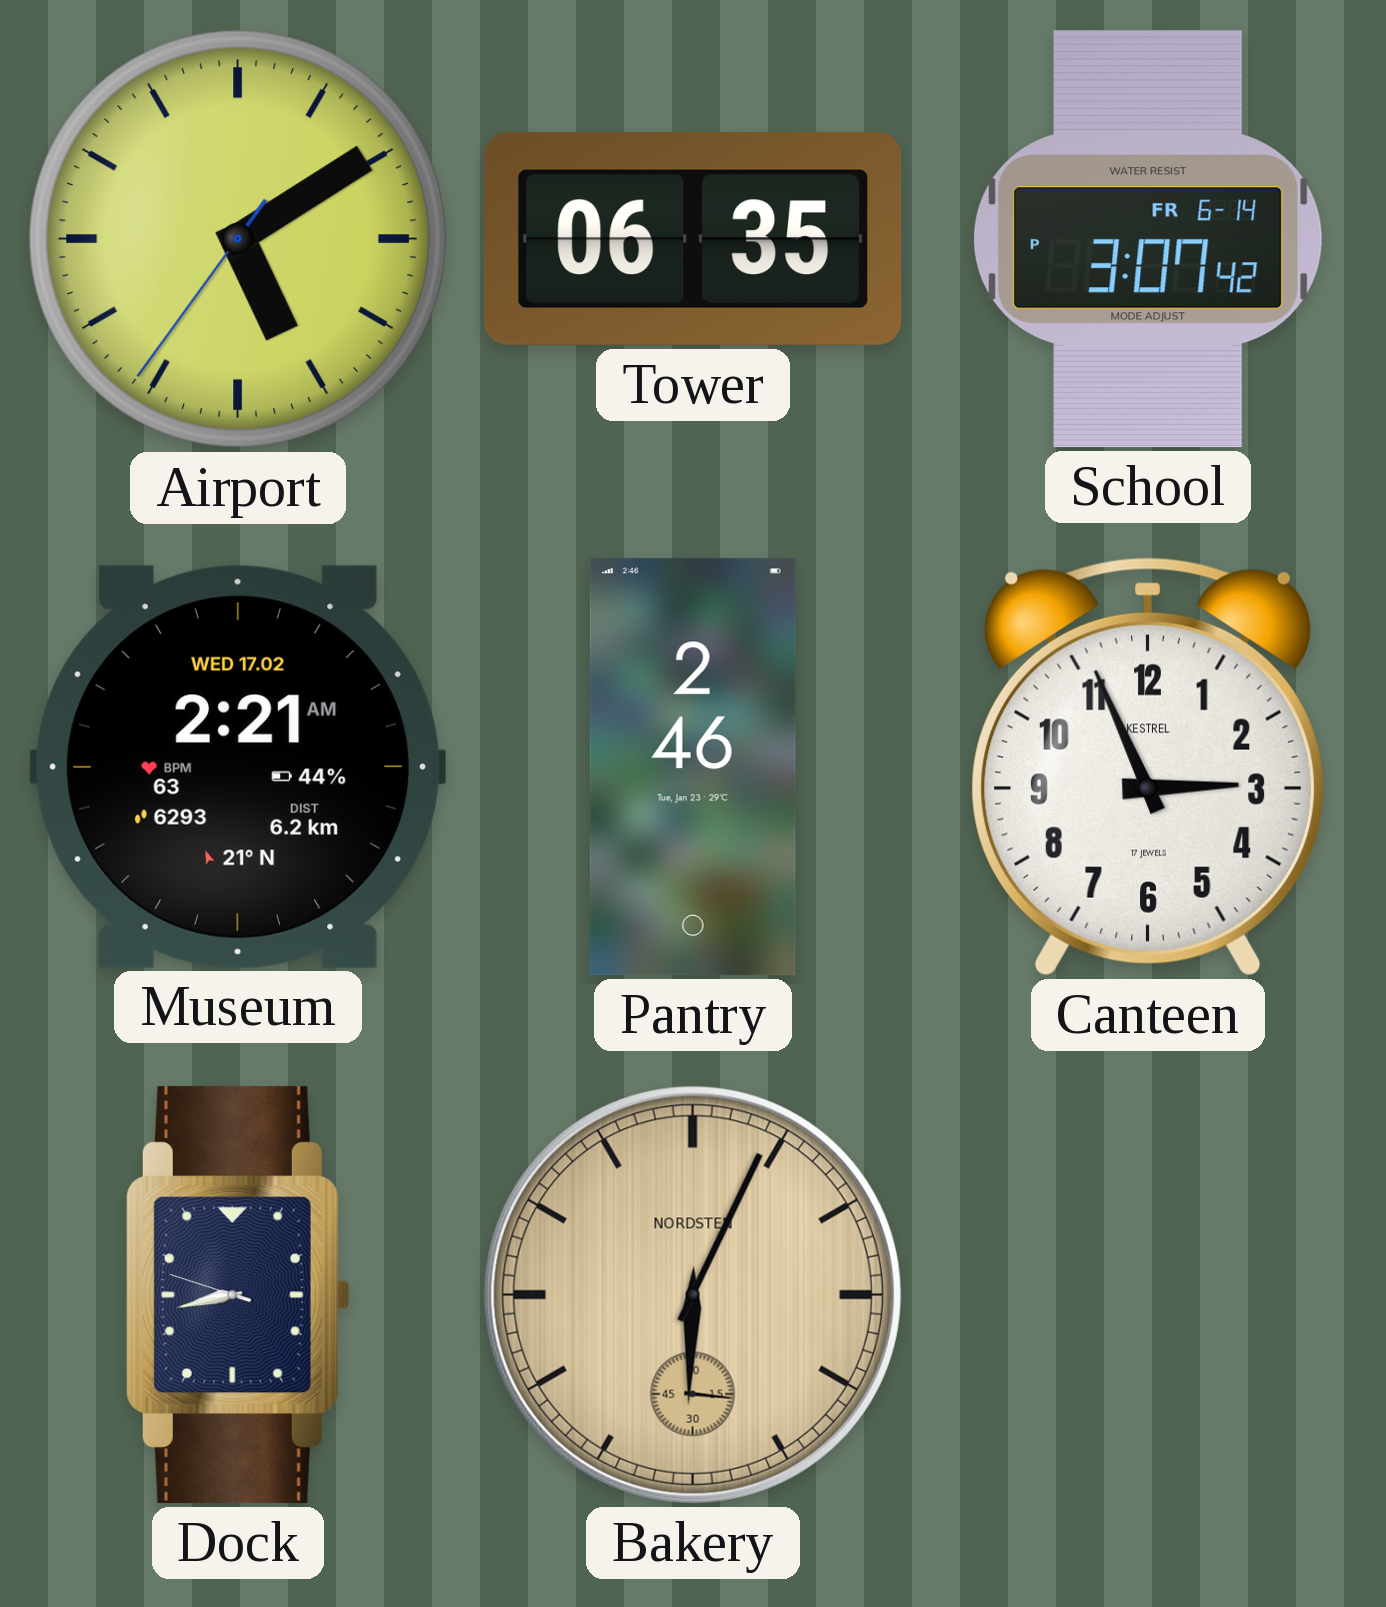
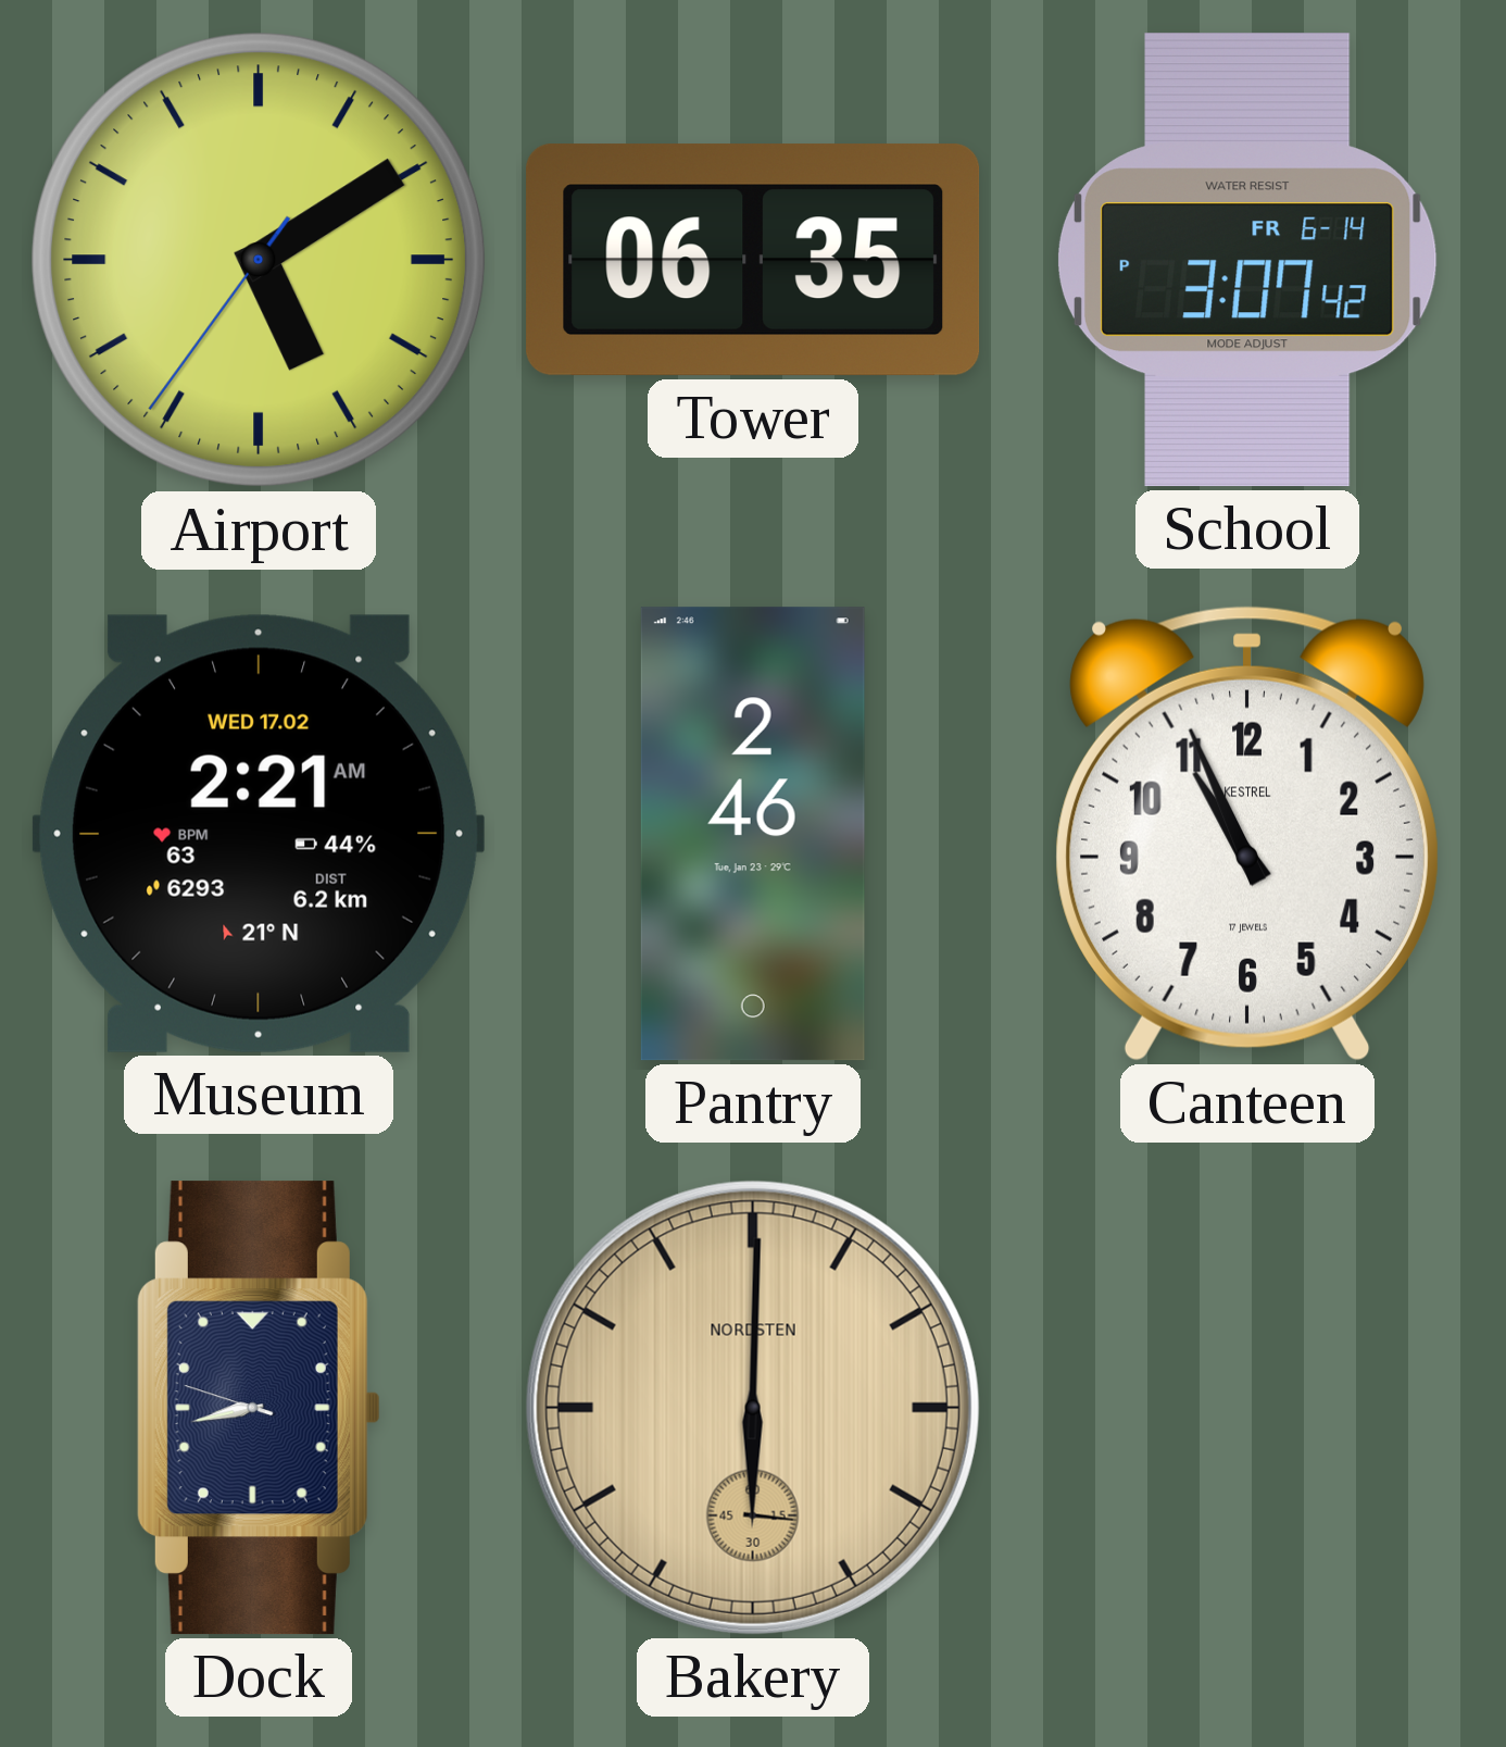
Canteen: 2:56 -> 10:56 (1247, 834)
Bakery: 6:04 -> 6:00 (753, 1408)
